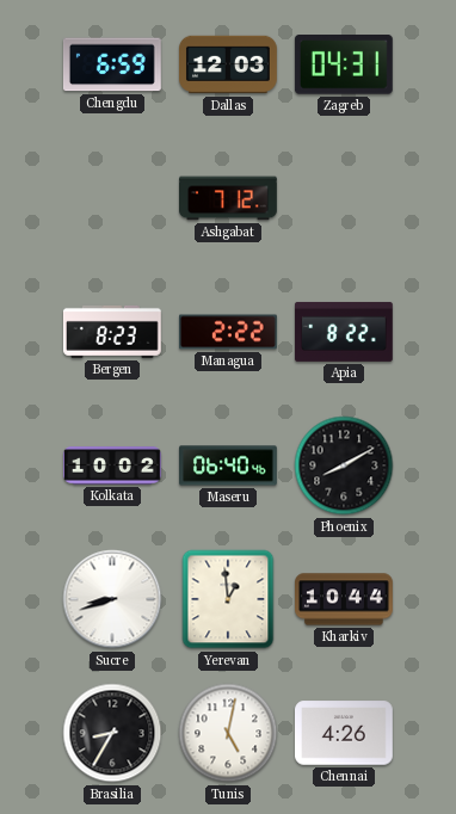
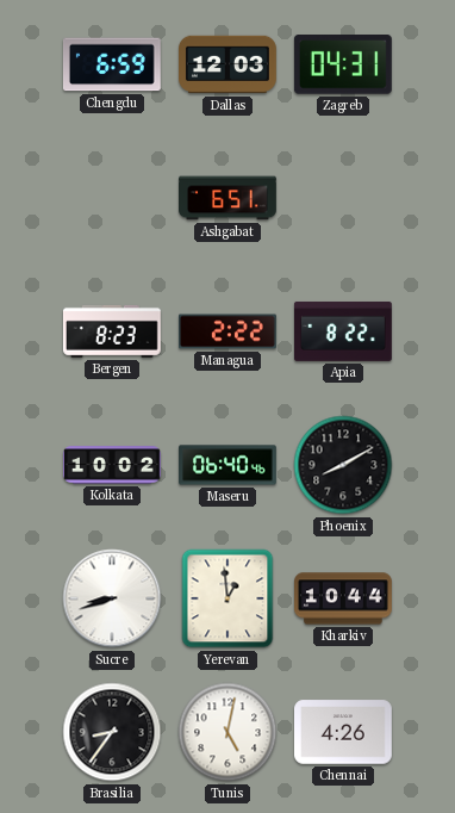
Ashgabat: 7:12 -> 6:51 (229, 198)
Brasilia: 8:35 -> 8:36 (112, 732)
